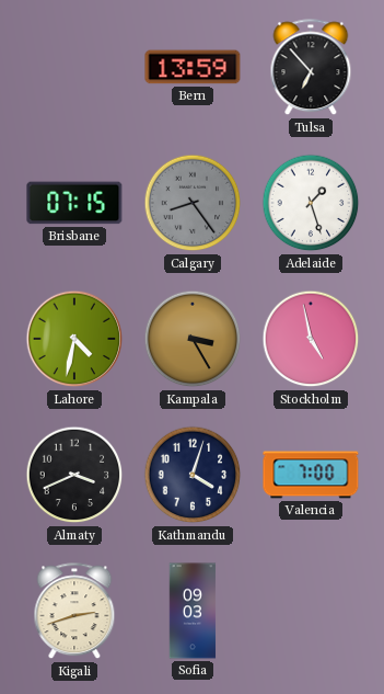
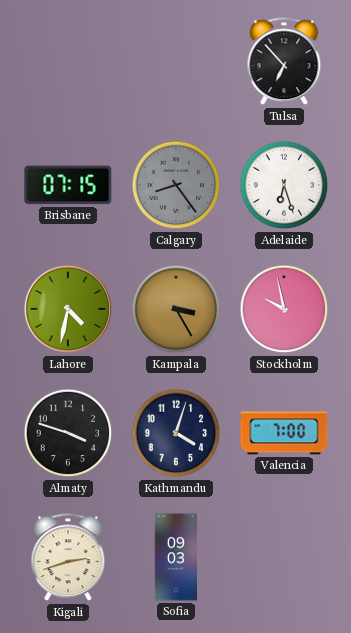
Bern: 13:59 -> none (193, 67)
Adelaide: 1:27 -> 6:27 (284, 185)
Stockholm: 4:58 -> 9:58 (284, 309)
Almaty: 3:41 -> 3:48 (68, 433)
